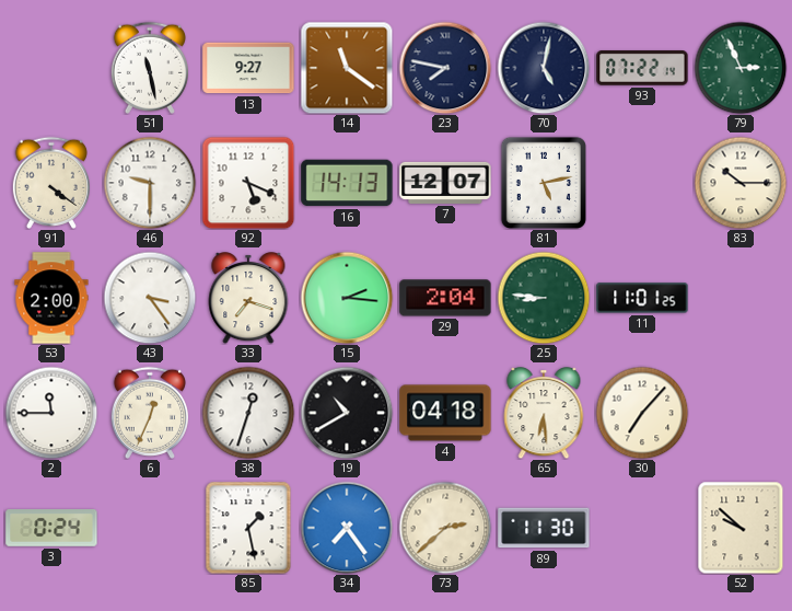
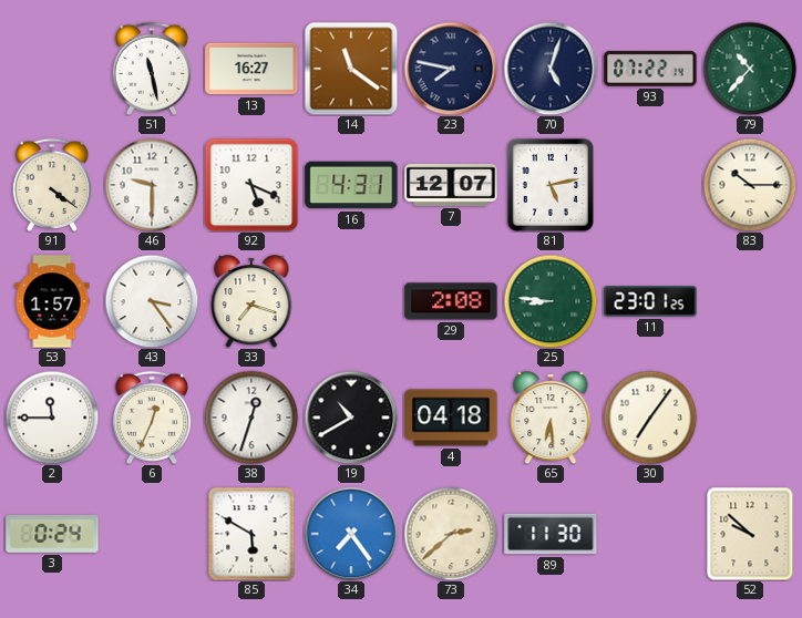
13: 9:27 -> 16:27 (251, 69)
70: 5:02 -> 5:03 (551, 69)
79: 2:56 -> 10:37 (750, 69)
16: 14:13 -> 4:31 (351, 185)
53: 2:00 -> 1:57 (52, 301)
15: 2:16 -> none (347, 298)
29: 2:04 -> 2:08 (451, 301)
11: 11:01 -> 23:01 (650, 301)
30: 7:07 -> 7:06 (650, 418)
85: 1:28 -> 5:50 (251, 534)
